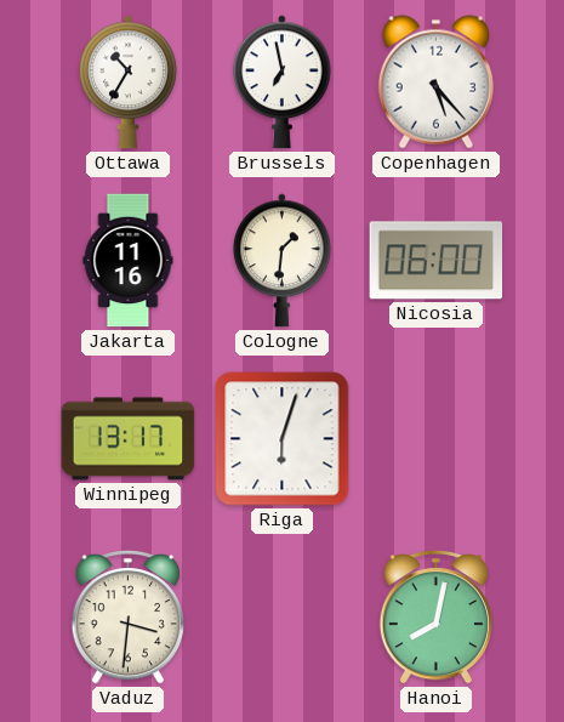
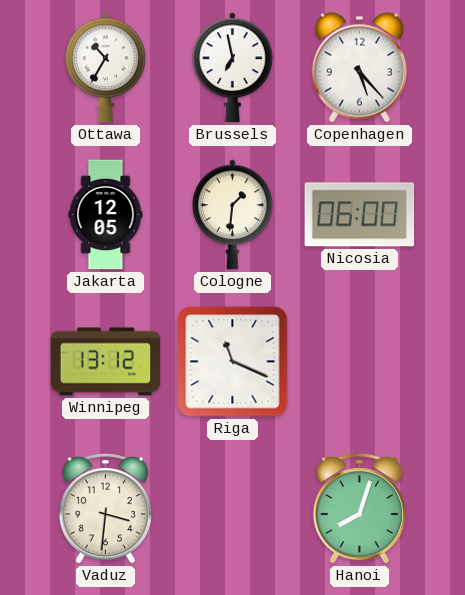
Jakarta: 11:16 -> 12:05 (106, 215)
Winnipeg: 13:17 -> 13:12 (106, 362)
Riga: 6:03 -> 11:19 (233, 362)
Hanoi: 8:02 -> 8:03 (359, 509)
